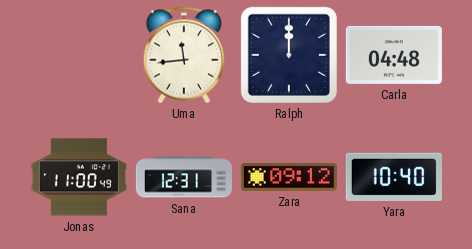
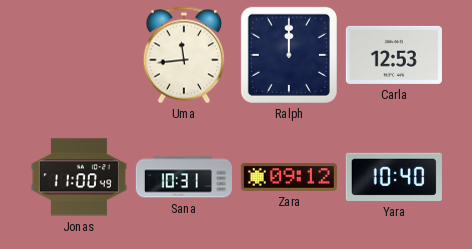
Carla: 04:48 -> 12:53 (394, 55)
Sana: 12:31 -> 10:31 (184, 177)
